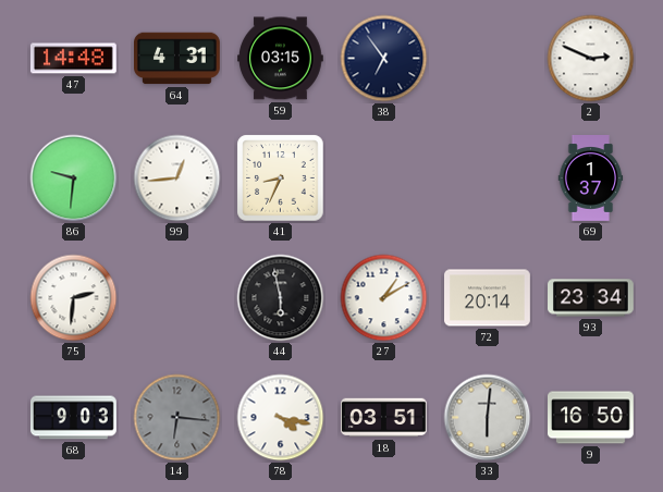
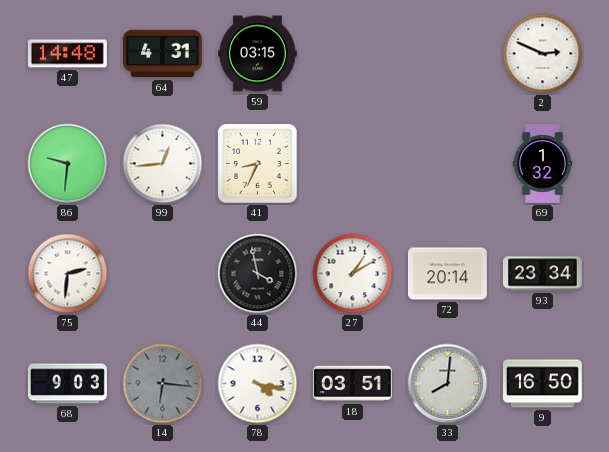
38: 6:54 -> none (384, 59)
69: 1:37 -> 1:32 (543, 164)
44: 5:58 -> 3:58 (258, 274)
33: 6:01 -> 8:01 (448, 384)
